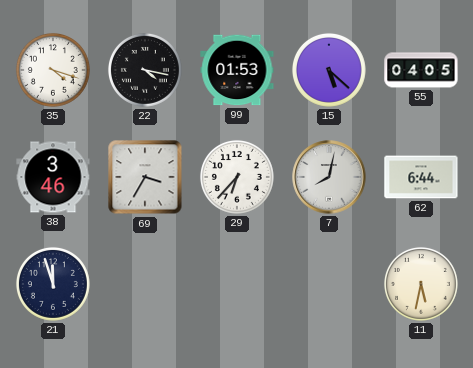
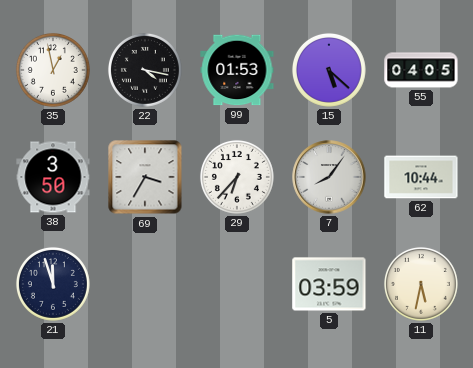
35: 4:18 -> 12:58 (53, 70)
38: 3:46 -> 3:50 (53, 177)
7: 8:02 -> 8:06 (329, 177)
62: 6:44 -> 10:44 (421, 177)
5: none -> 03:59 (329, 284)
